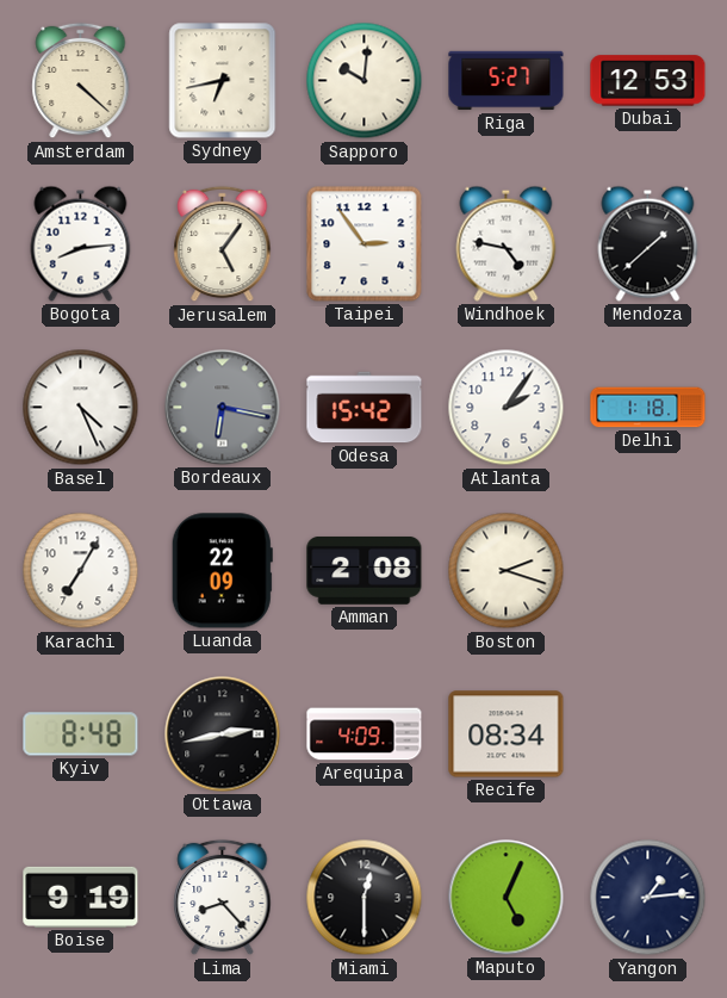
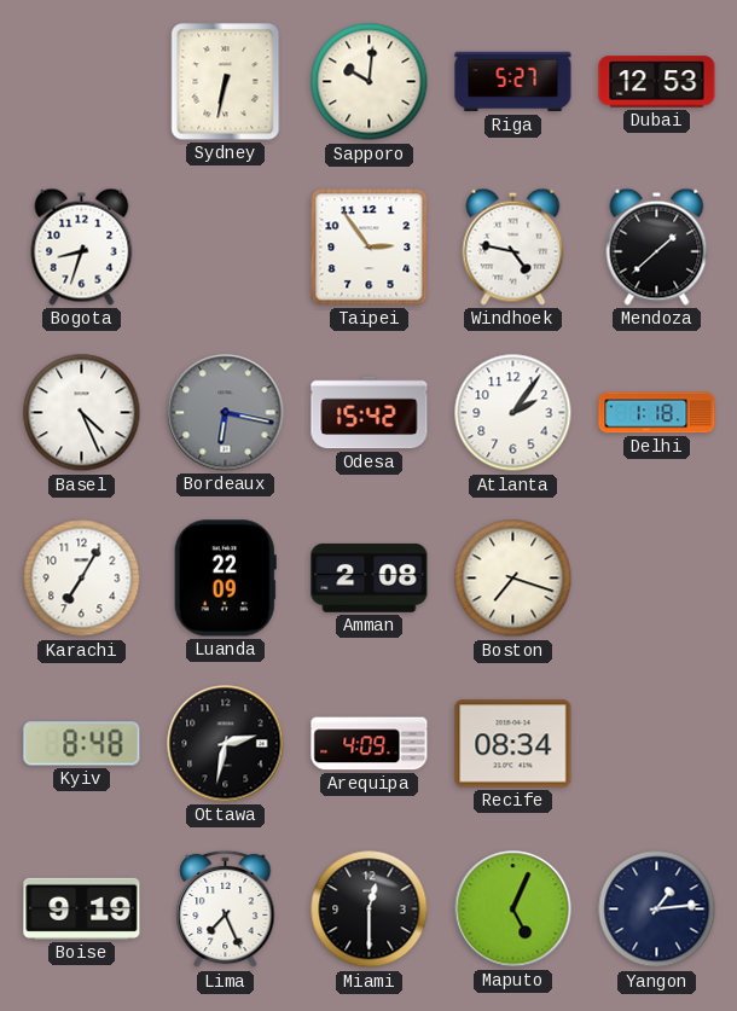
Amsterdam: 4:22 -> none (81, 81)
Sydney: 6:43 -> 6:32 (226, 82)
Bogota: 8:14 -> 8:33 (82, 246)
Jerusalem: 5:06 -> none (223, 244)
Boston: 2:18 -> 7:18 (513, 579)
Ottawa: 2:43 -> 2:32 (226, 744)
Lima: 8:23 -> 7:26 (226, 910)
